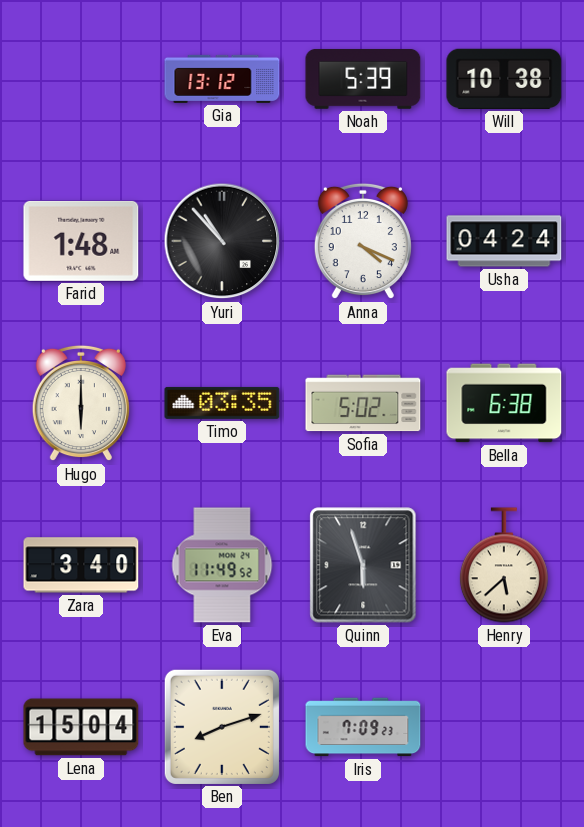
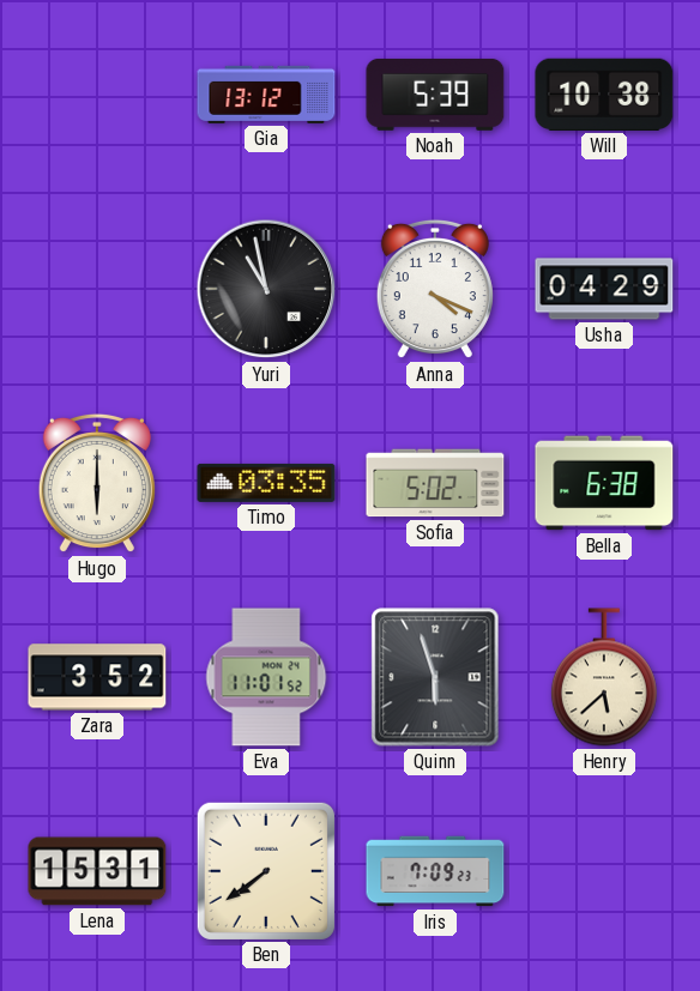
Farid: 1:48 -> none (81, 241)
Yuri: 10:53 -> 10:58 (266, 289)
Usha: 04:24 -> 04:29 (604, 289)
Zara: 3:40 -> 3:52 (97, 677)
Eva: 11:49 -> 11:01 (266, 677)
Lena: 15:04 -> 15:31 (97, 871)
Ben: 8:12 -> 7:39 (266, 871)
